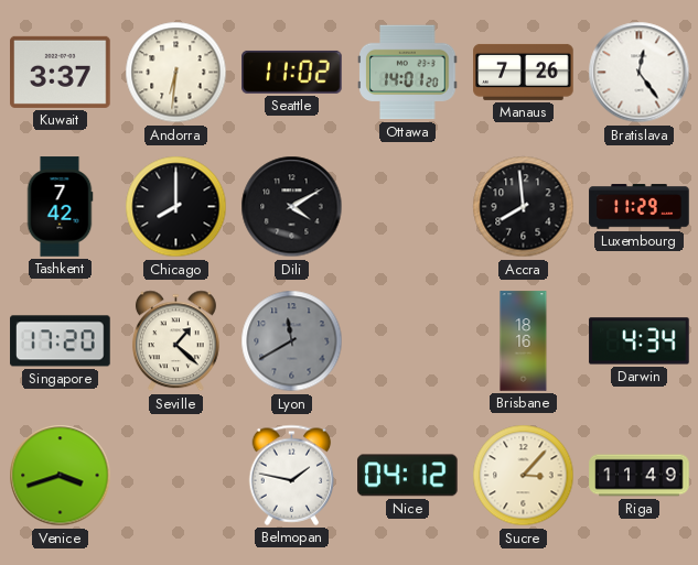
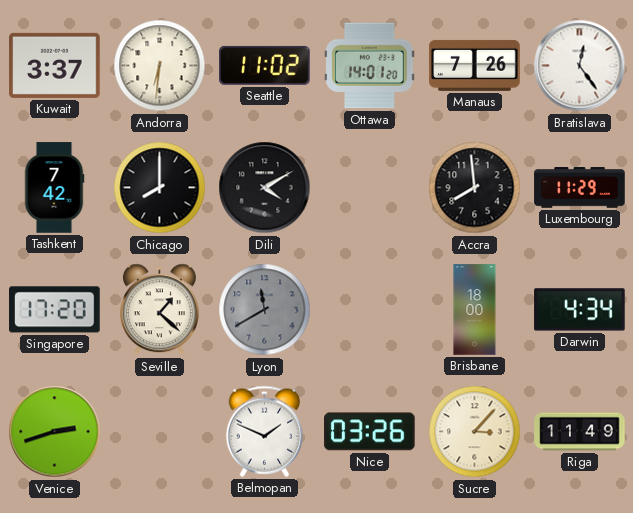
Brisbane: 18:16 -> 18:00 (475, 310)
Venice: 3:42 -> 2:42 (55, 432)
Belmopan: 1:47 -> 1:49 (265, 431)
Nice: 04:12 -> 03:26 (370, 432)
